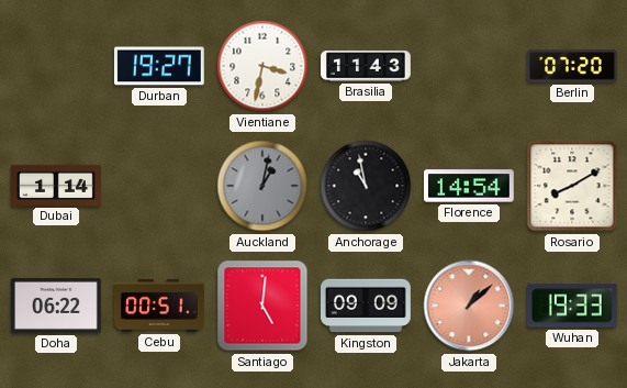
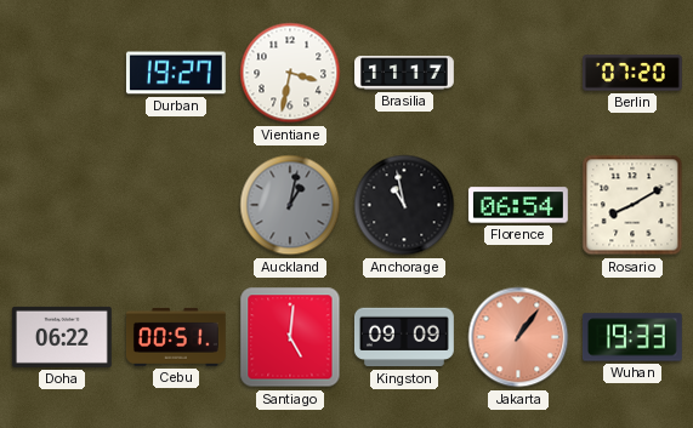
Brasilia: 11:43 -> 11:17 (405, 73)
Dubai: 1:14 -> none (57, 185)
Florence: 14:54 -> 06:54 (518, 205)
Jakarta: 1:08 -> 1:06 (518, 337)
